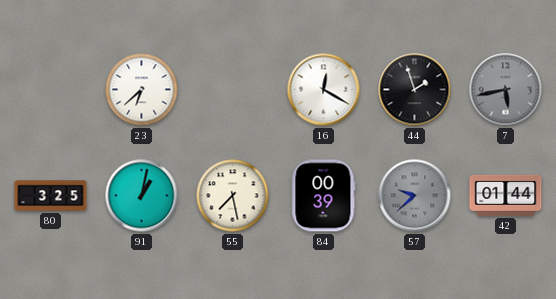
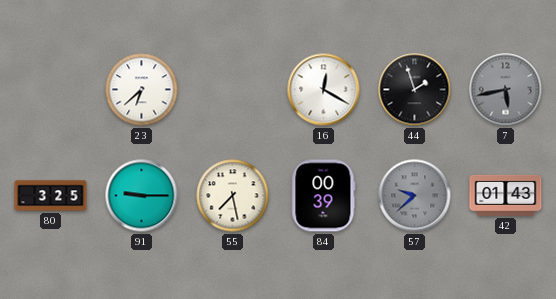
91: 1:02 -> 9:15 (142, 196)
42: 01:44 -> 01:43 (506, 195)
